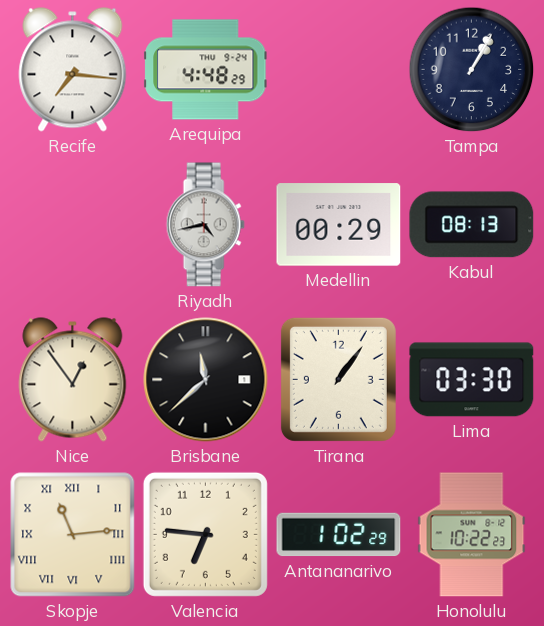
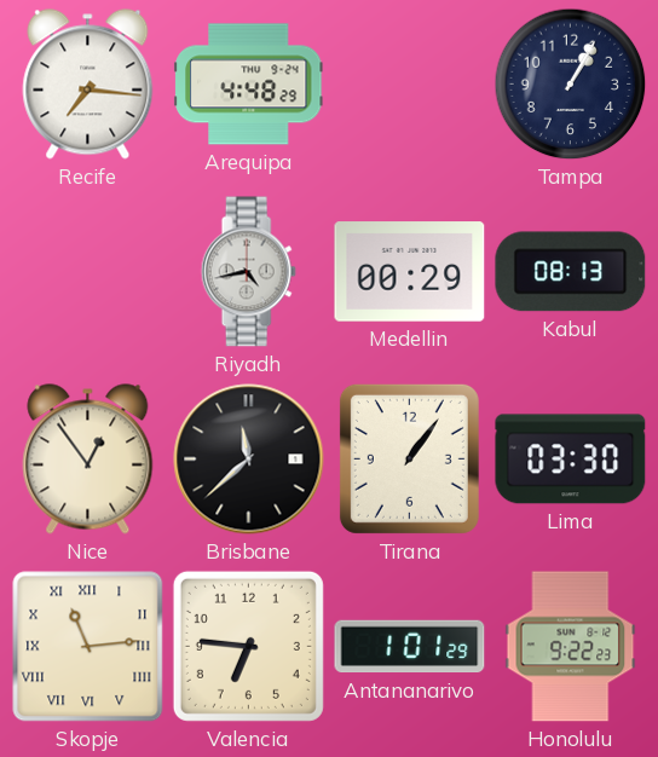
Antananarivo: 1:02 -> 1:01 (410, 647)
Honolulu: 10:22 -> 9:22 (571, 647)
